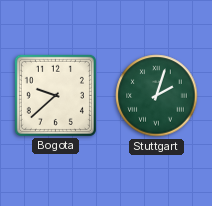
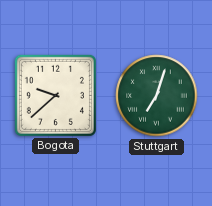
Stuttgart: 2:03 -> 7:03 (157, 96)
